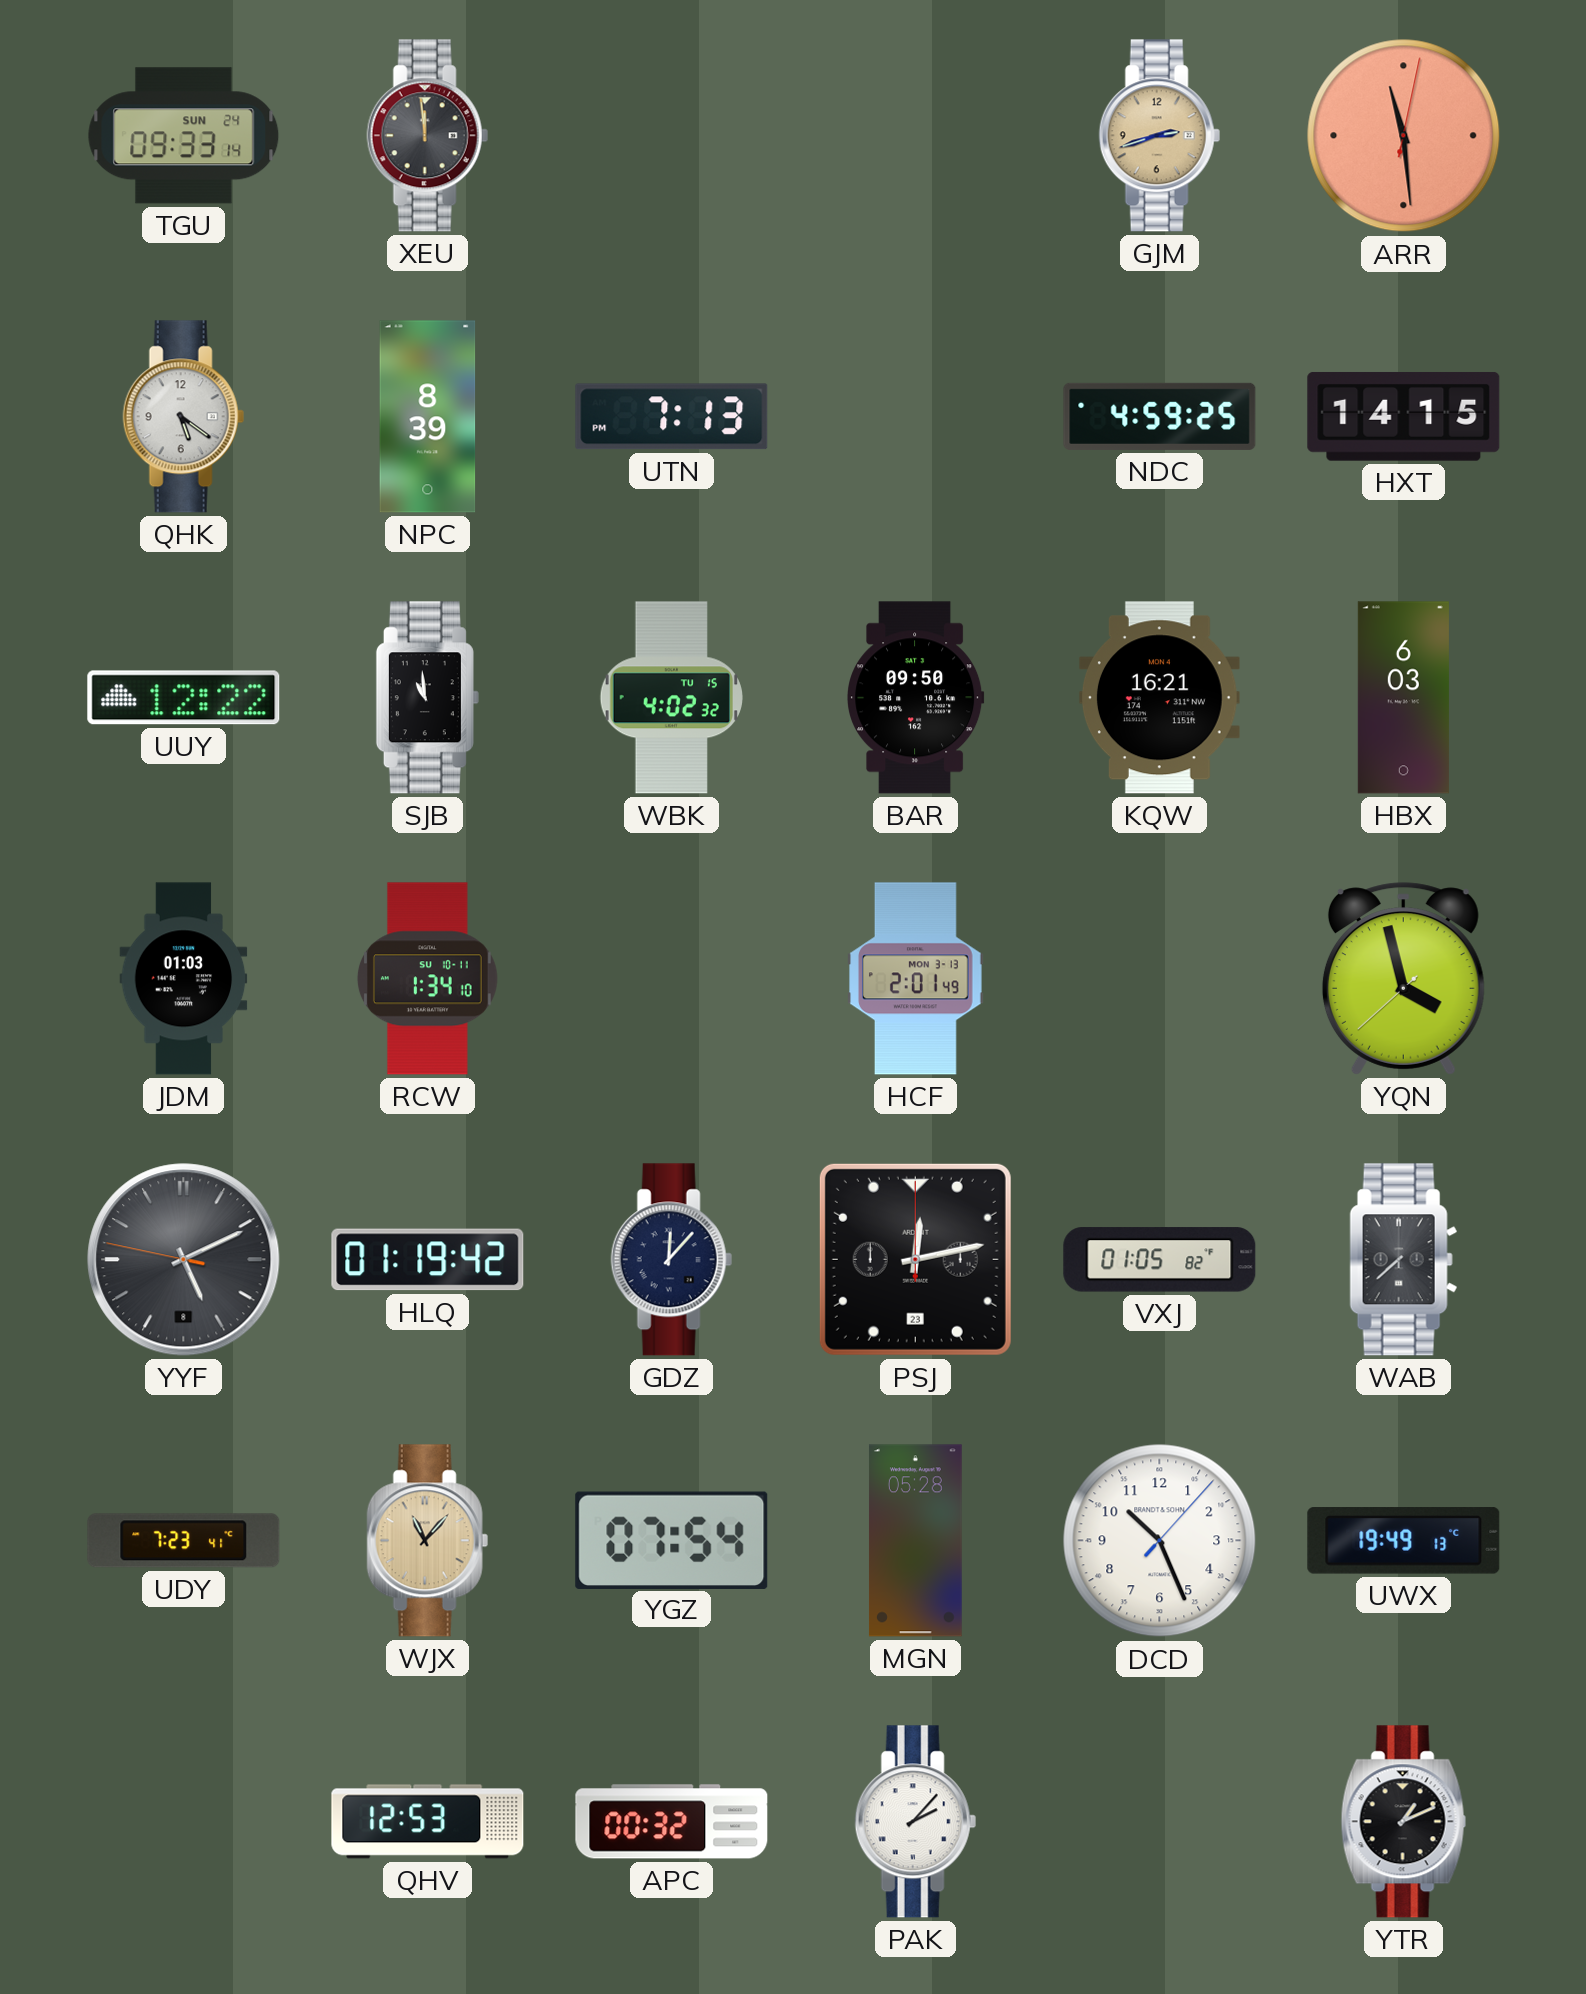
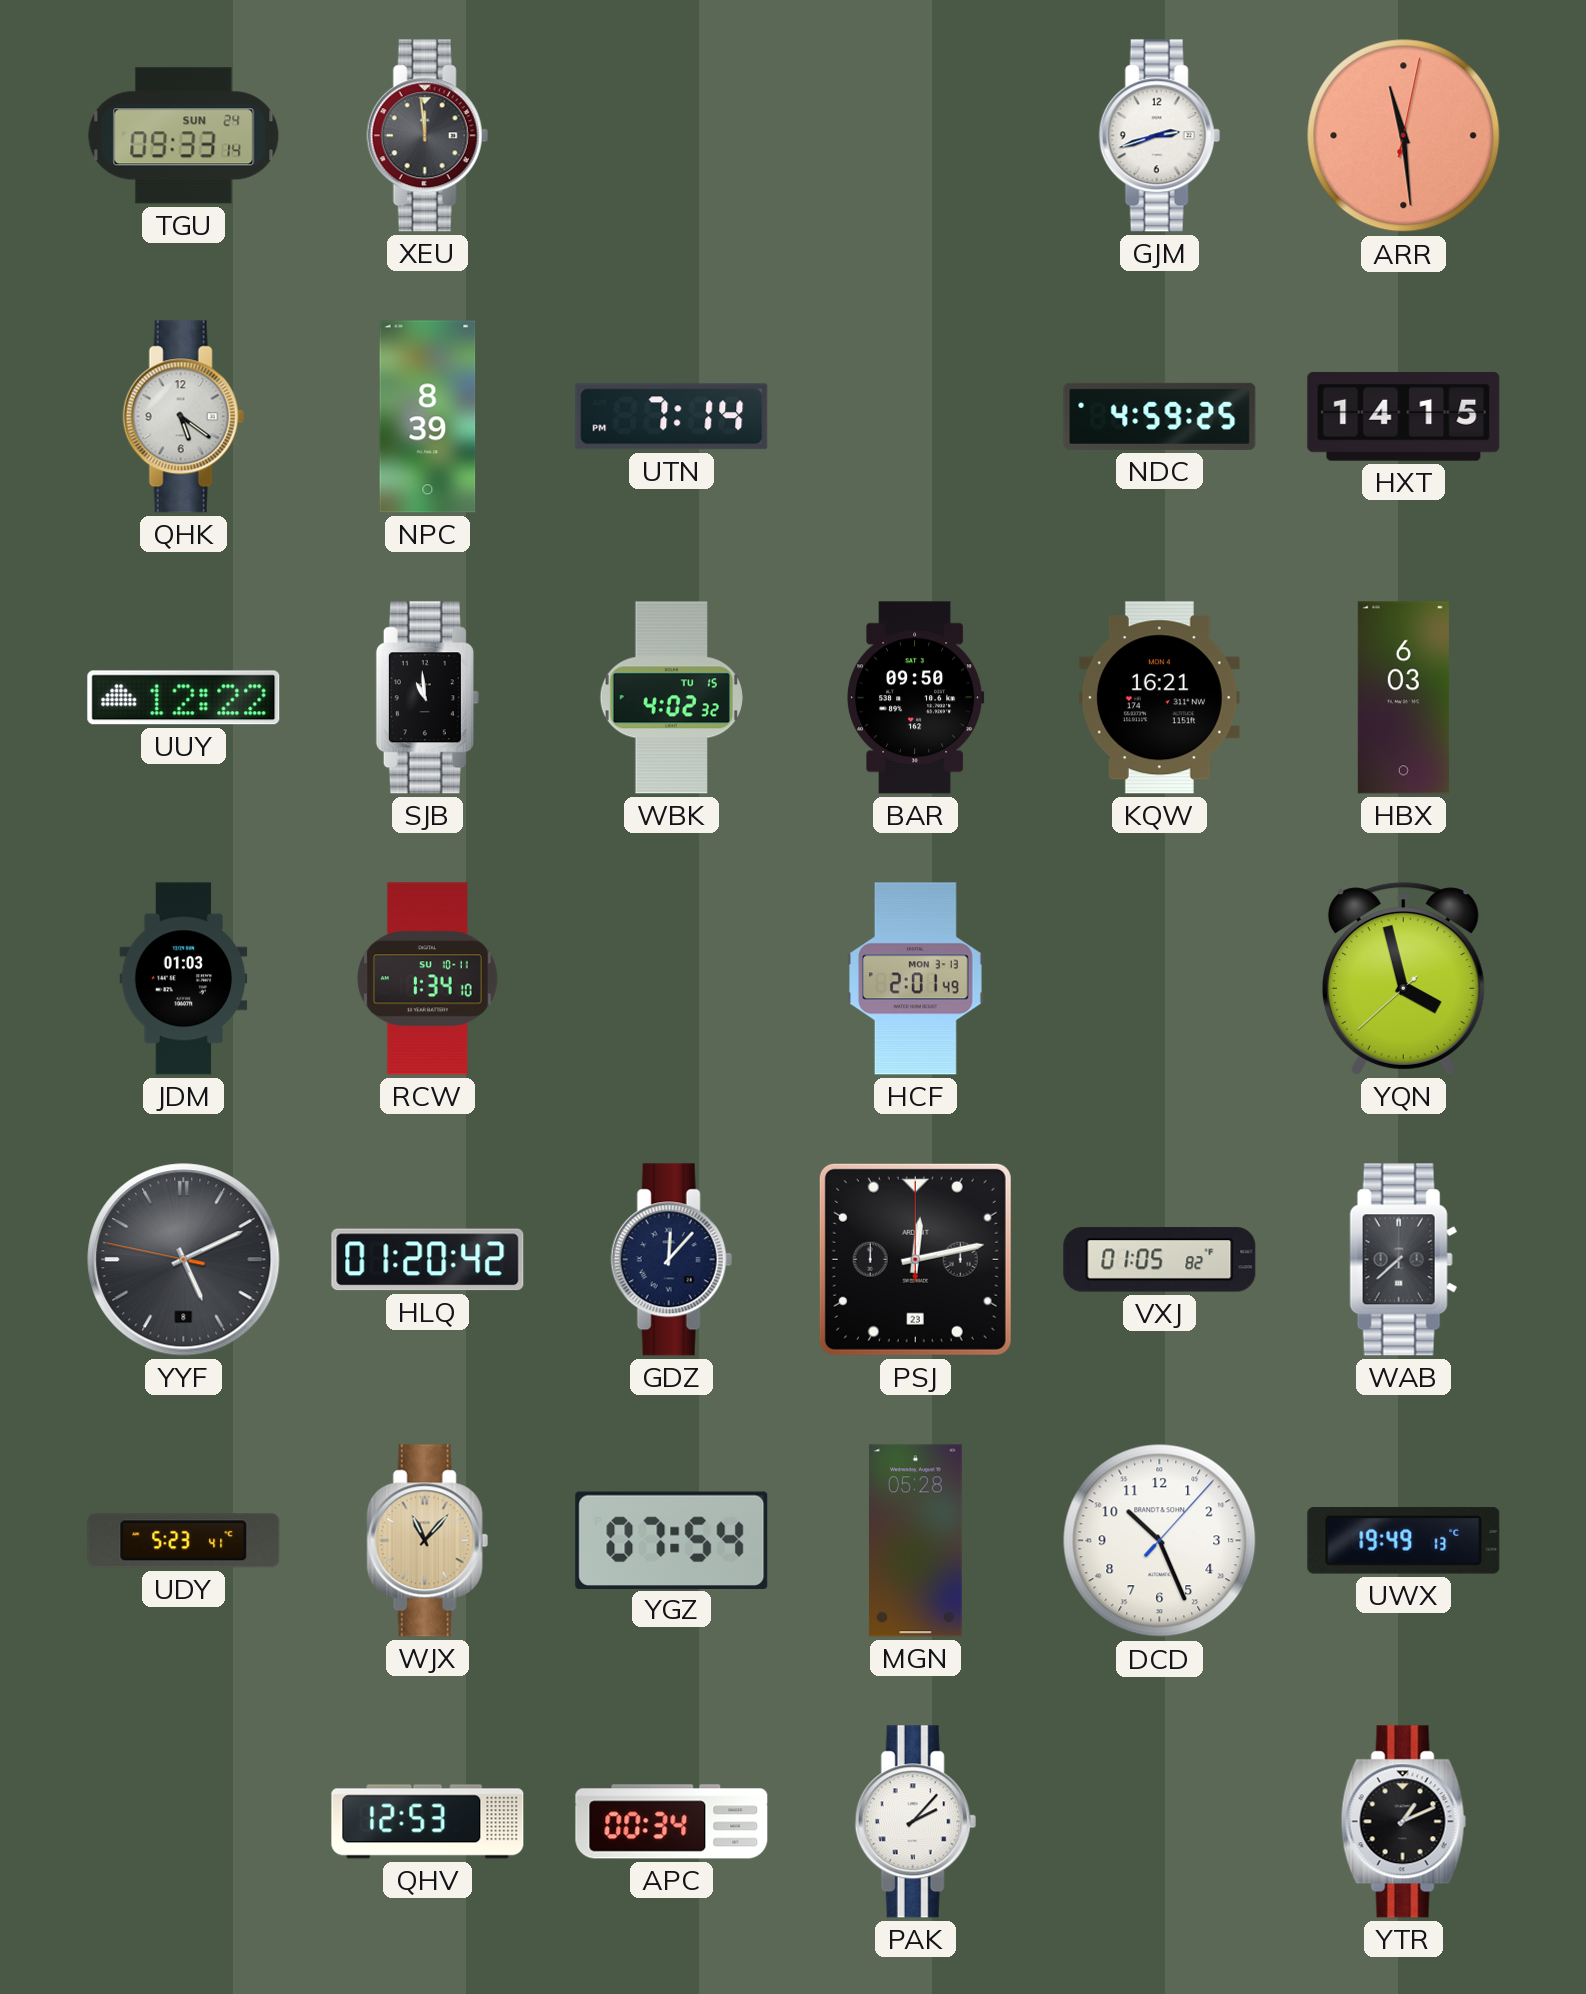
GJM dial: champagne -> white (1159, 136)
UTN: 7:13 -> 7:14 (672, 417)
HLQ: 01:19 -> 01:20 (428, 1260)
UDY: 7:23 -> 5:23 (184, 1541)
APC: 00:32 -> 00:34 (672, 1822)
